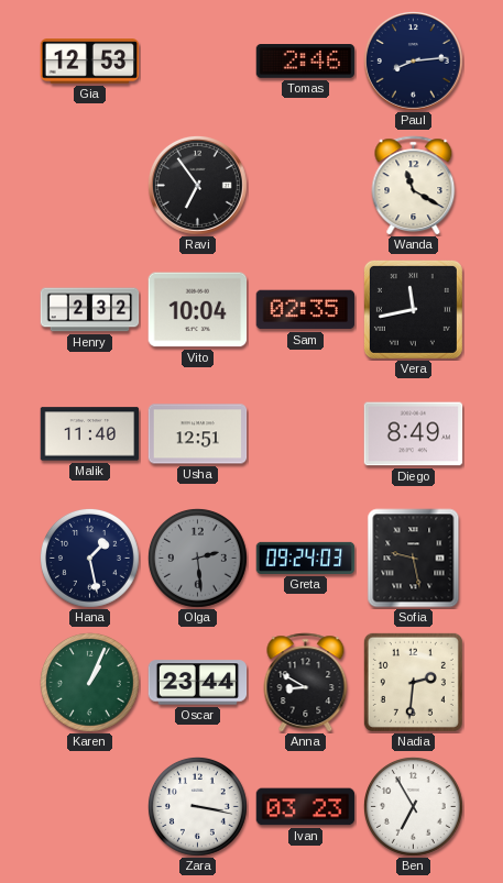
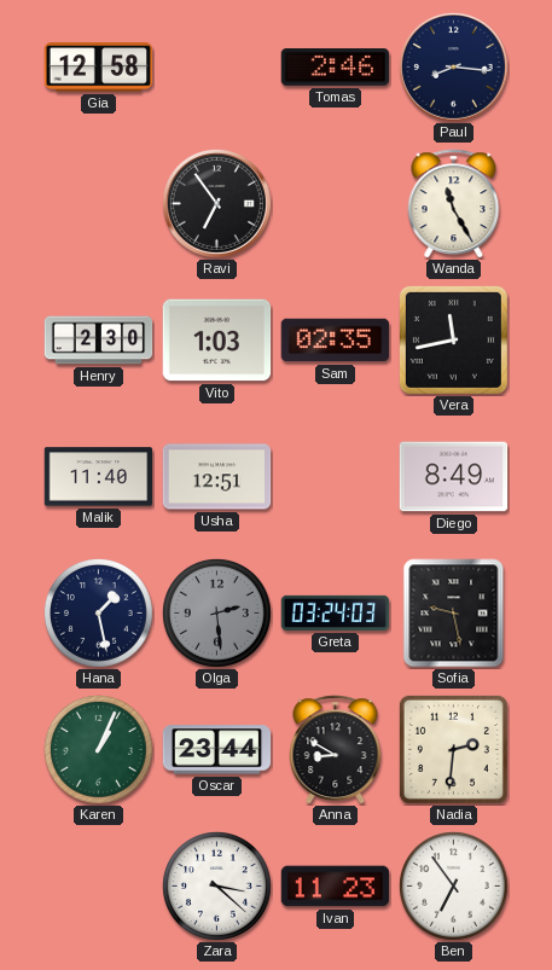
Gia: 12:53 -> 12:58 (99, 68)
Paul: 8:14 -> 8:16 (453, 66)
Wanda: 11:20 -> 11:25 (454, 204)
Henry: 2:32 -> 2:30 (99, 341)
Vito: 10:04 -> 1:03 (217, 341)
Greta: 09:24 -> 03:24 (336, 612)
Zara: 3:17 -> 3:22 (216, 885)
Ivan: 03:23 -> 11:23 (336, 887)
Ben: 6:55 -> 6:54 (453, 885)
